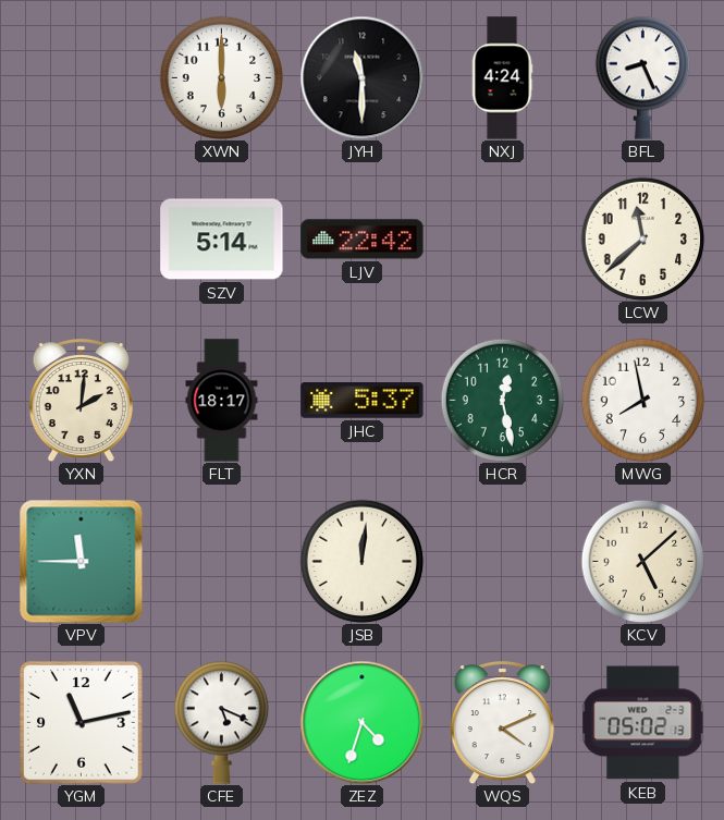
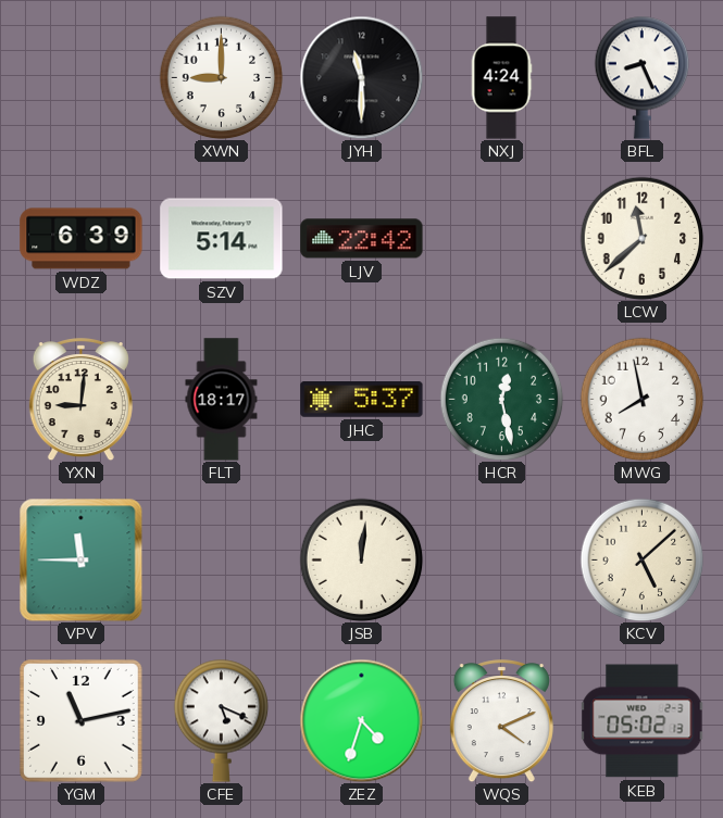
XWN: 6:00 -> 9:00 (221, 77)
WDZ: none -> 6:39 (82, 239)
YXN: 2:01 -> 9:01 (80, 400)
